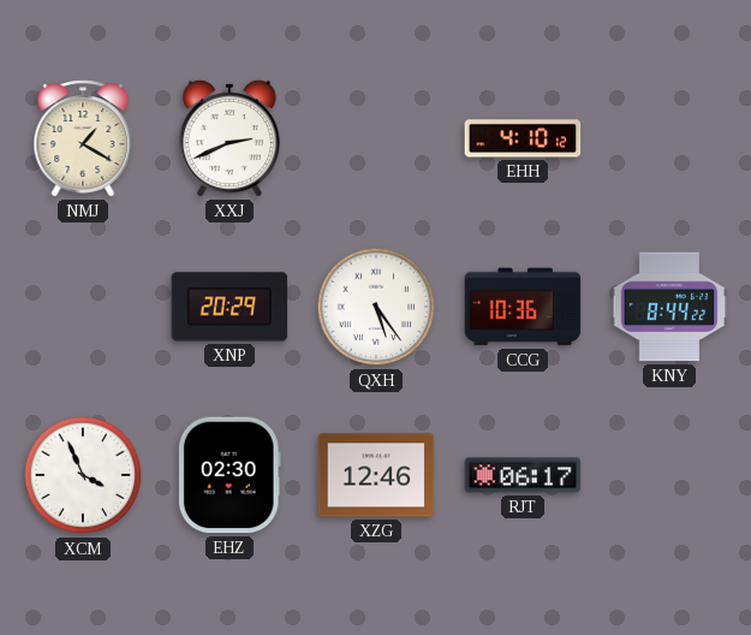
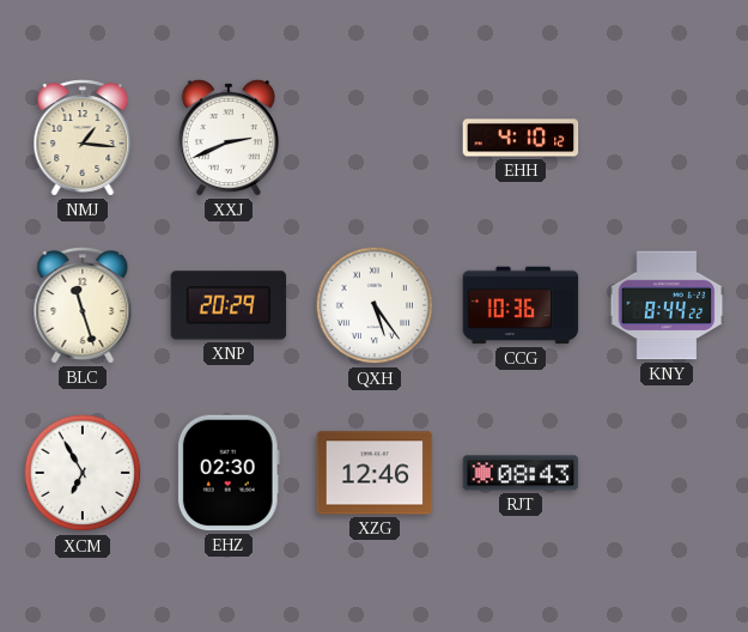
NMJ: 1:20 -> 1:16 (83, 138)
BLC: none -> 11:27 (83, 305)
XCM: 3:56 -> 6:55 (83, 473)
RJT: 06:17 -> 08:43 (521, 473)
